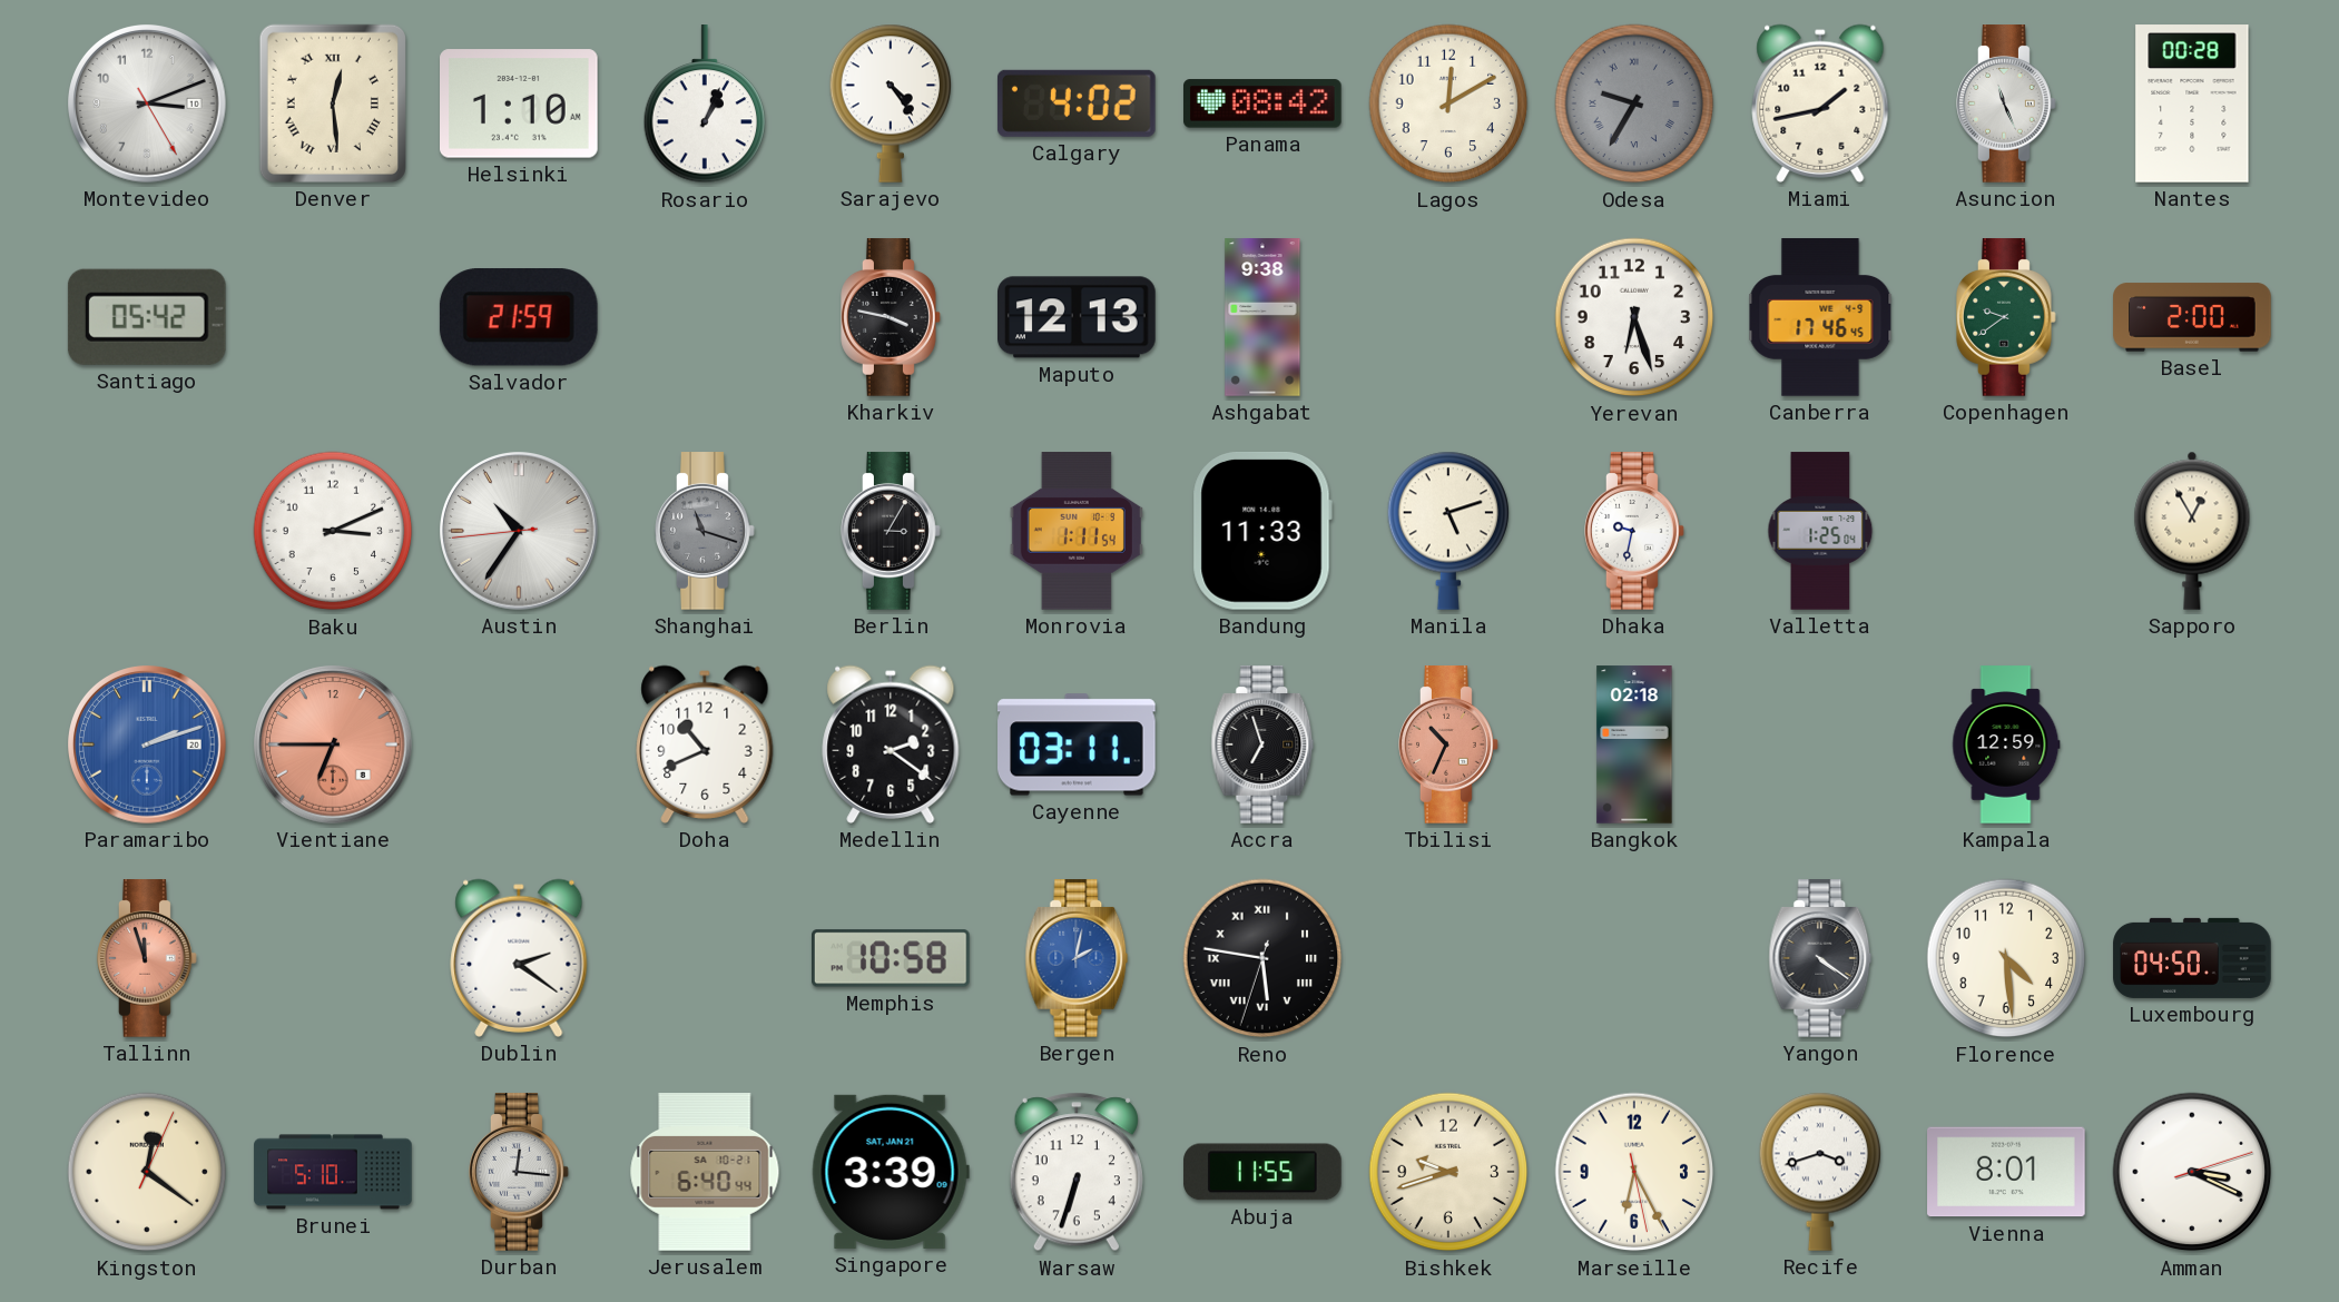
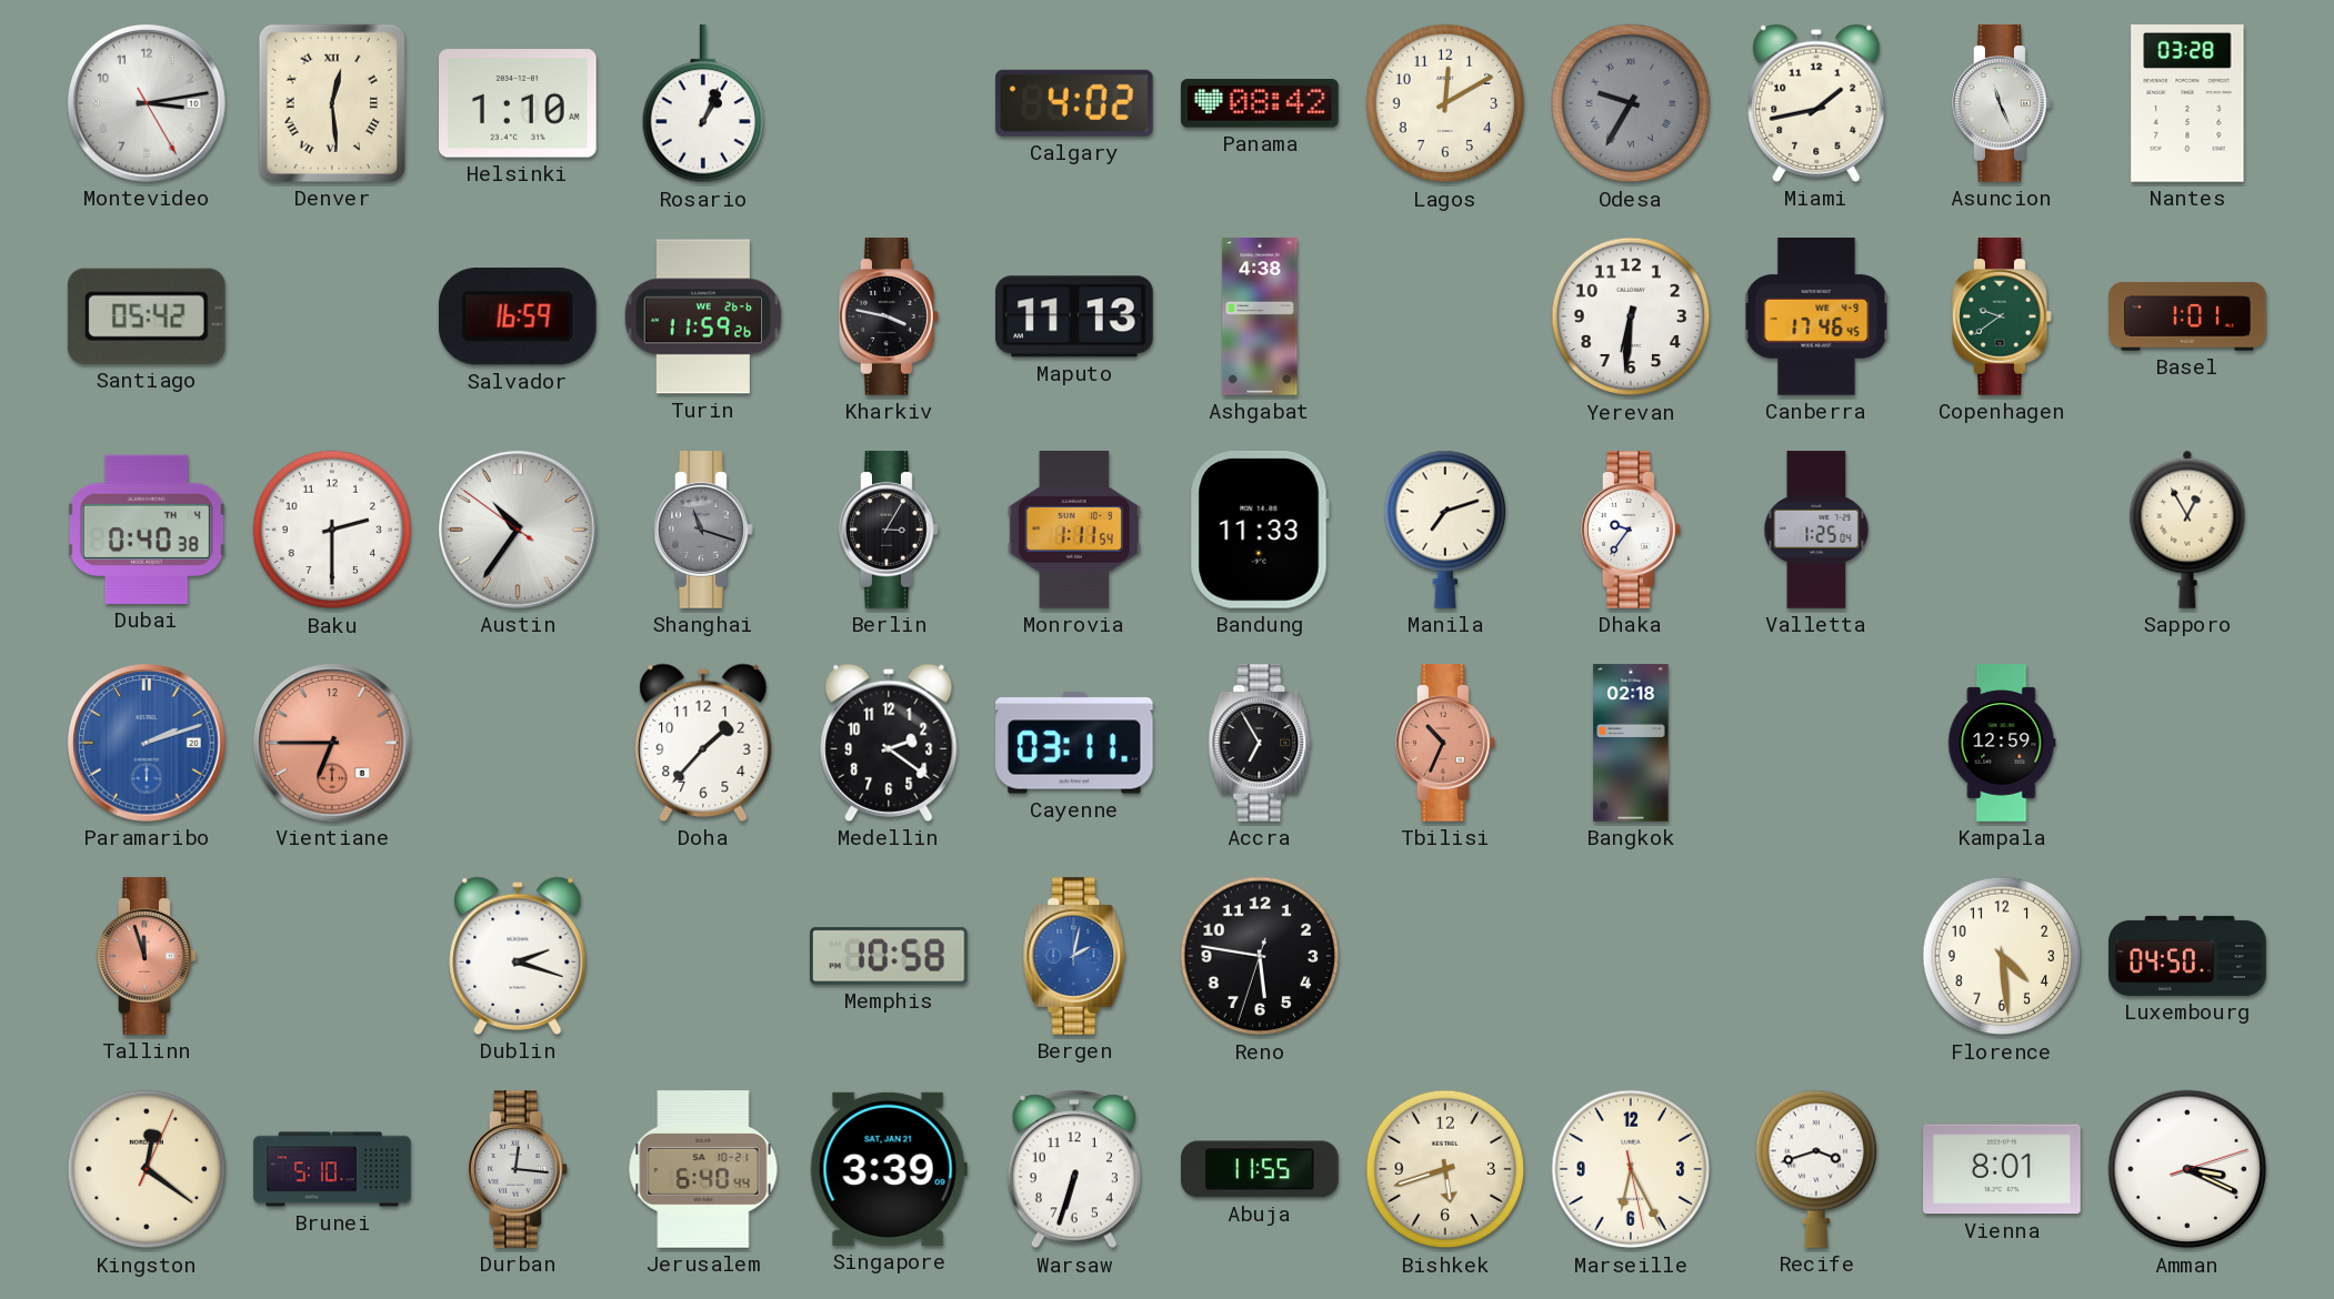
Montevideo: 3:11 -> 3:13 (148, 104)
Sarajevo: 4:24 -> none (891, 103)
Nantes: 00:28 -> 03:28 (2187, 103)
Salvador: 21:59 -> 16:59 (518, 316)
Turin: none -> 11:59 (703, 316)
Maputo: 12:13 -> 11:13 (1074, 316)
Ashgabat: 9:38 -> 4:38 (1260, 316)
Yerevan: 6:27 -> 6:31 (1631, 316)
Basel: 2:00 -> 1:01 (2187, 316)
Dubai: none -> 0:40 (147, 530)
Baku: 3:11 -> 2:30 (332, 530)
Austin: 10:35:44 -> 10:35:51 (519, 531)
Manila: 5:12 -> 7:12 (1445, 530)
Dhaka: 9:32 -> 9:36 (1631, 530)
Doha: 10:41 -> 1:37 (703, 743)
Accra: 6:57 -> 6:55 (1260, 743)
Dublin: 2:21 -> 2:18 (518, 956)
Reno numerals: Roman -> Arabic (1260, 956)
Yangon: 4:21 -> none (1820, 958)
Bishkek: 9:42 -> 5:42 (1445, 1169)
